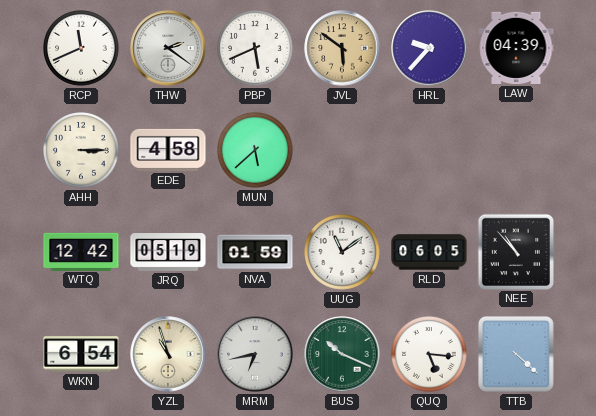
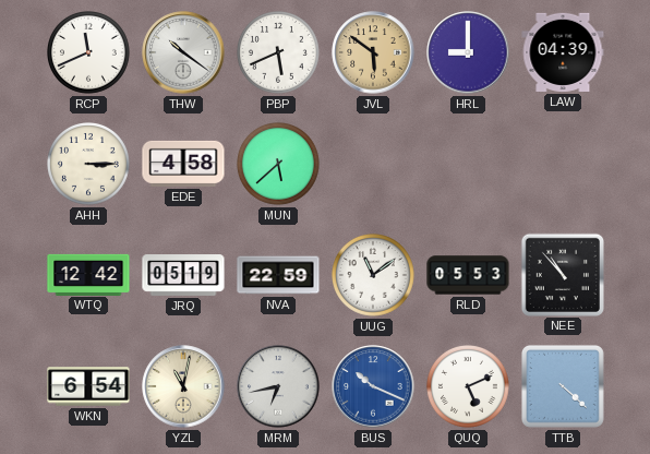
THW: 2:21 -> 10:21 (183, 52)
HRL: 9:37 -> 9:00 (468, 52)
NVA: 01:59 -> 22:59 (278, 275)
RLD: 06:05 -> 05:53 (468, 275)
YZL: 10:57 -> 11:02 (183, 386)
BUS dial: green -> blue (373, 386)
QUQ: 5:16 -> 5:11 (469, 387)
